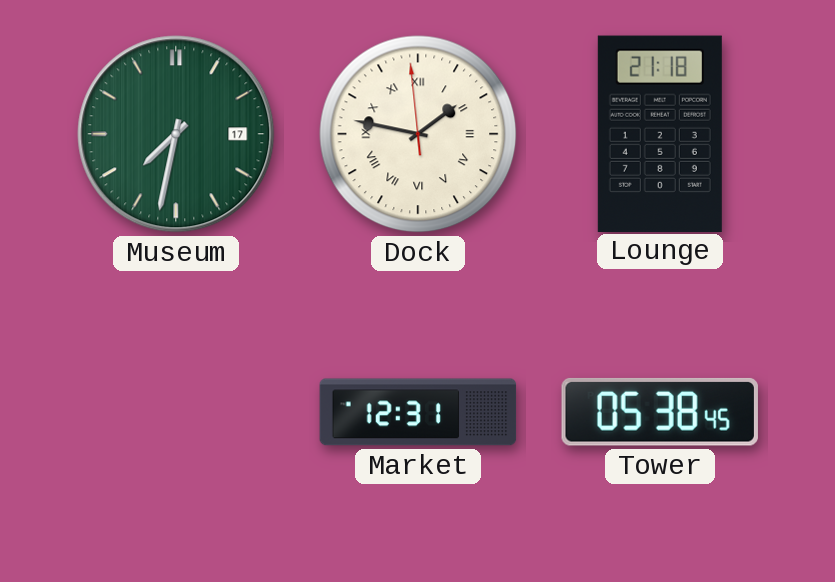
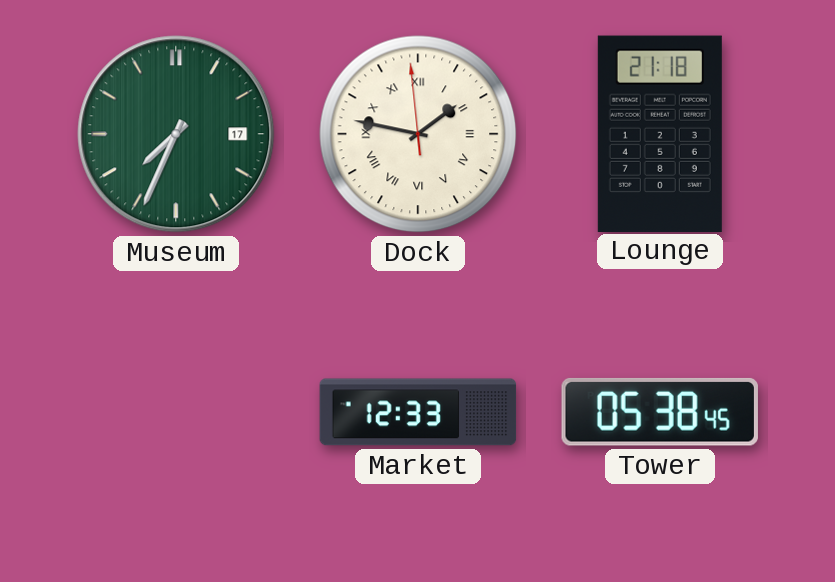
Museum: 7:32 -> 7:34 (176, 134)
Market: 12:31 -> 12:33 (418, 412)
